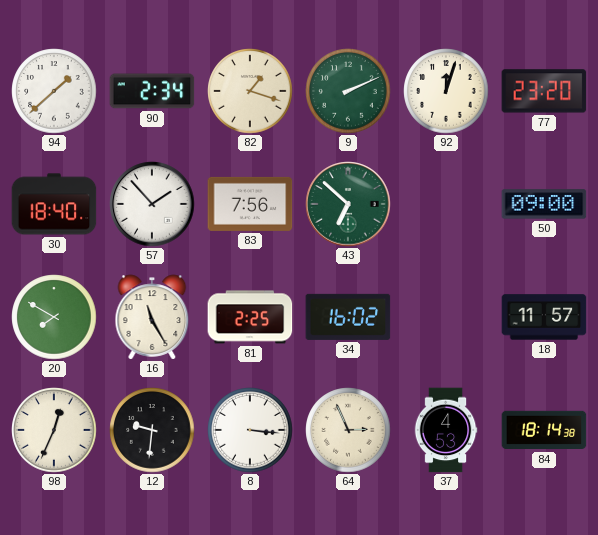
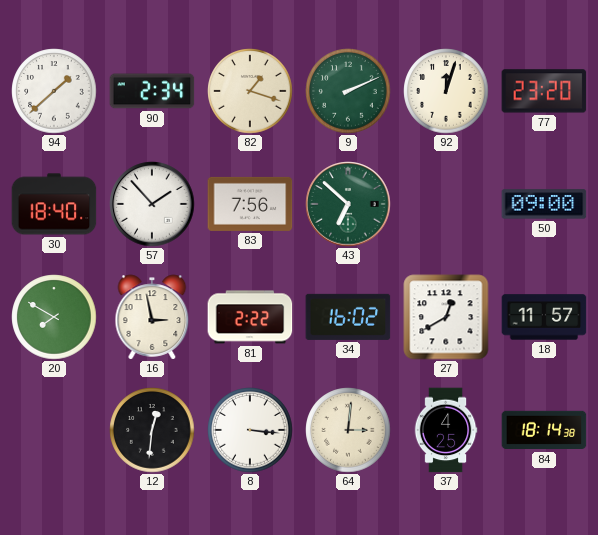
16: 11:25 -> 2:58 (152, 317)
81: 2:25 -> 2:22 (250, 317)
27: none -> 12:40 (446, 317)
98: 12:34 -> none (54, 430)
12: 9:31 -> 12:31 (152, 430)
64: 2:56 -> 3:01 (348, 430)
37: 4:53 -> 4:25 (446, 430)
